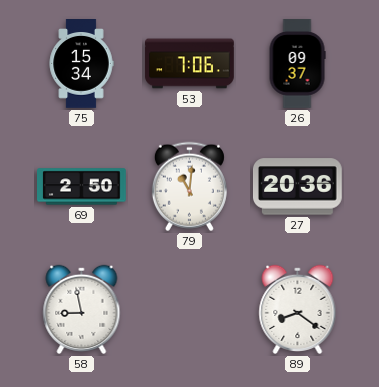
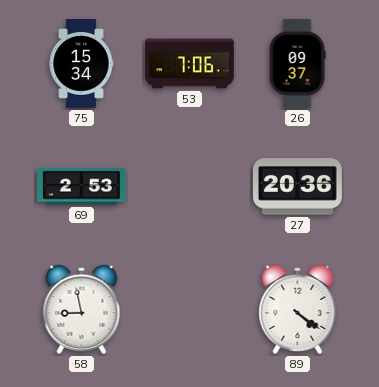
69: 2:50 -> 2:53 (82, 187)
79: 11:01 -> none (189, 187)
89: 8:21 -> 4:21 (298, 309)
